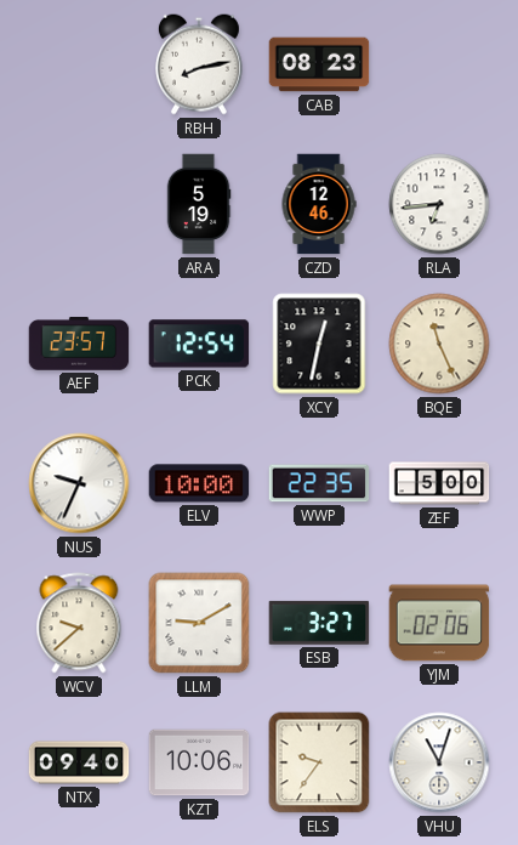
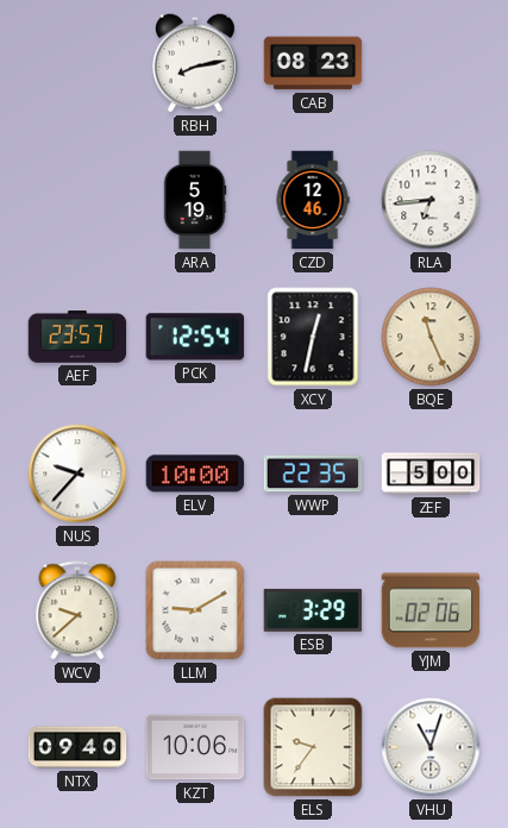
NUS: 9:34 -> 9:37 (77, 473)
ESB: 3:27 -> 3:29 (313, 610)
